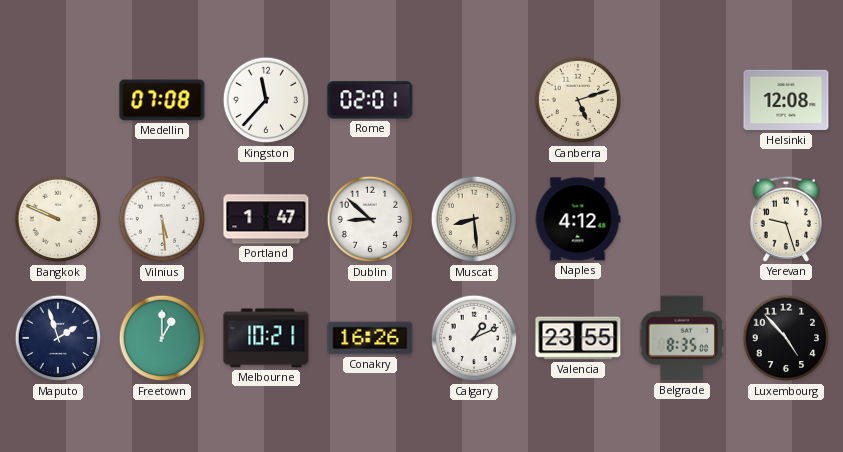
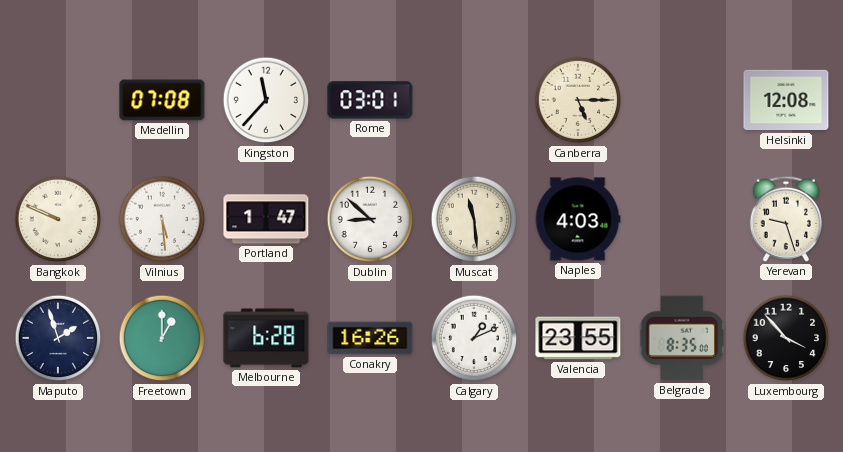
Rome: 02:01 -> 03:01 (370, 100)
Canberra: 5:12 -> 5:15 (578, 100)
Muscat: 8:29 -> 11:29 (474, 219)
Naples: 4:12 -> 4:03 (578, 219)
Melbourne: 10:21 -> 6:28 (266, 338)
Luxembourg: 4:53 -> 3:53 (786, 338)
